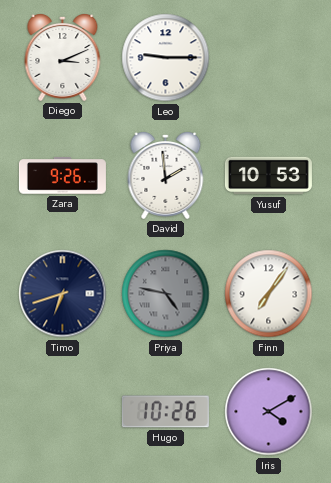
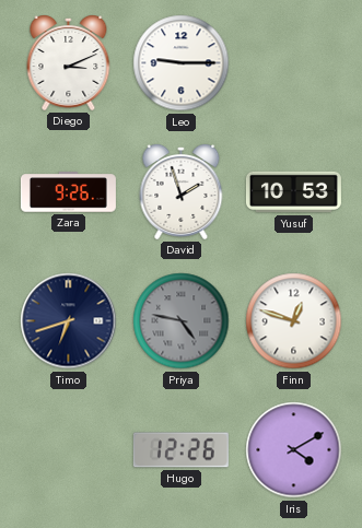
David: 1:59 -> 1:57 (182, 192)
Finn: 7:06 -> 12:48 (294, 321)
Hugo: 10:26 -> 12:26 (180, 450)
